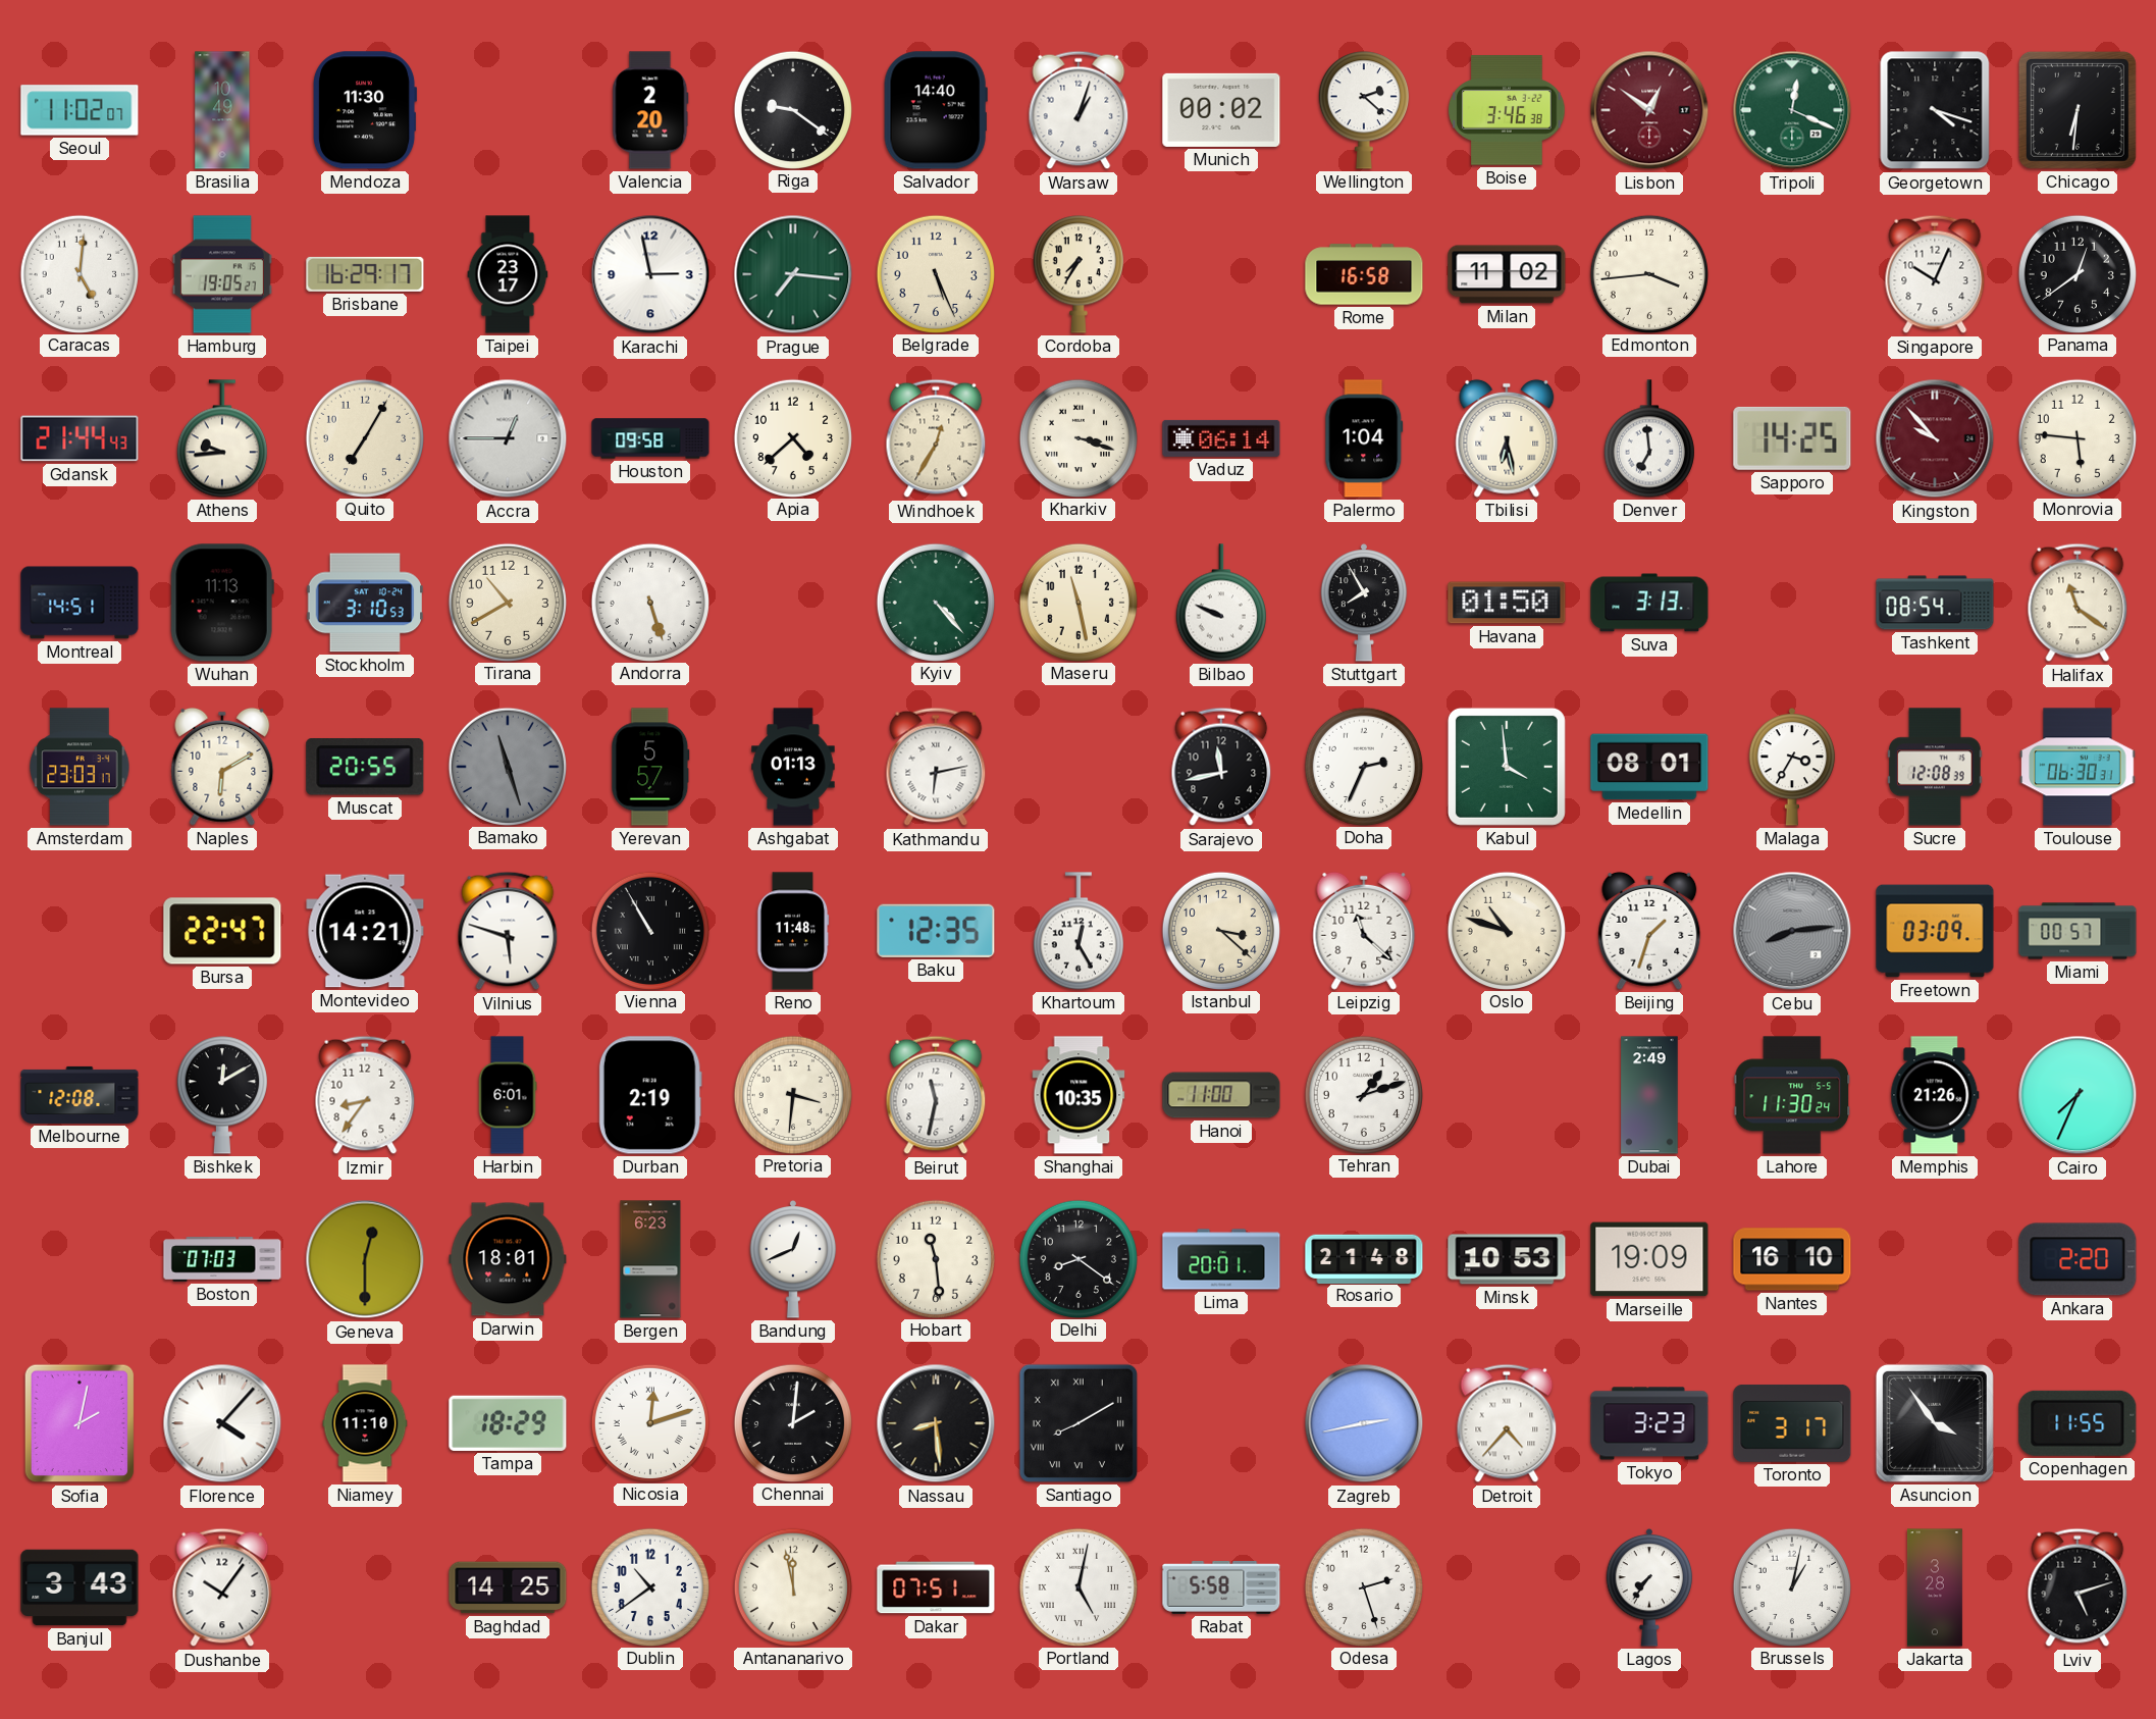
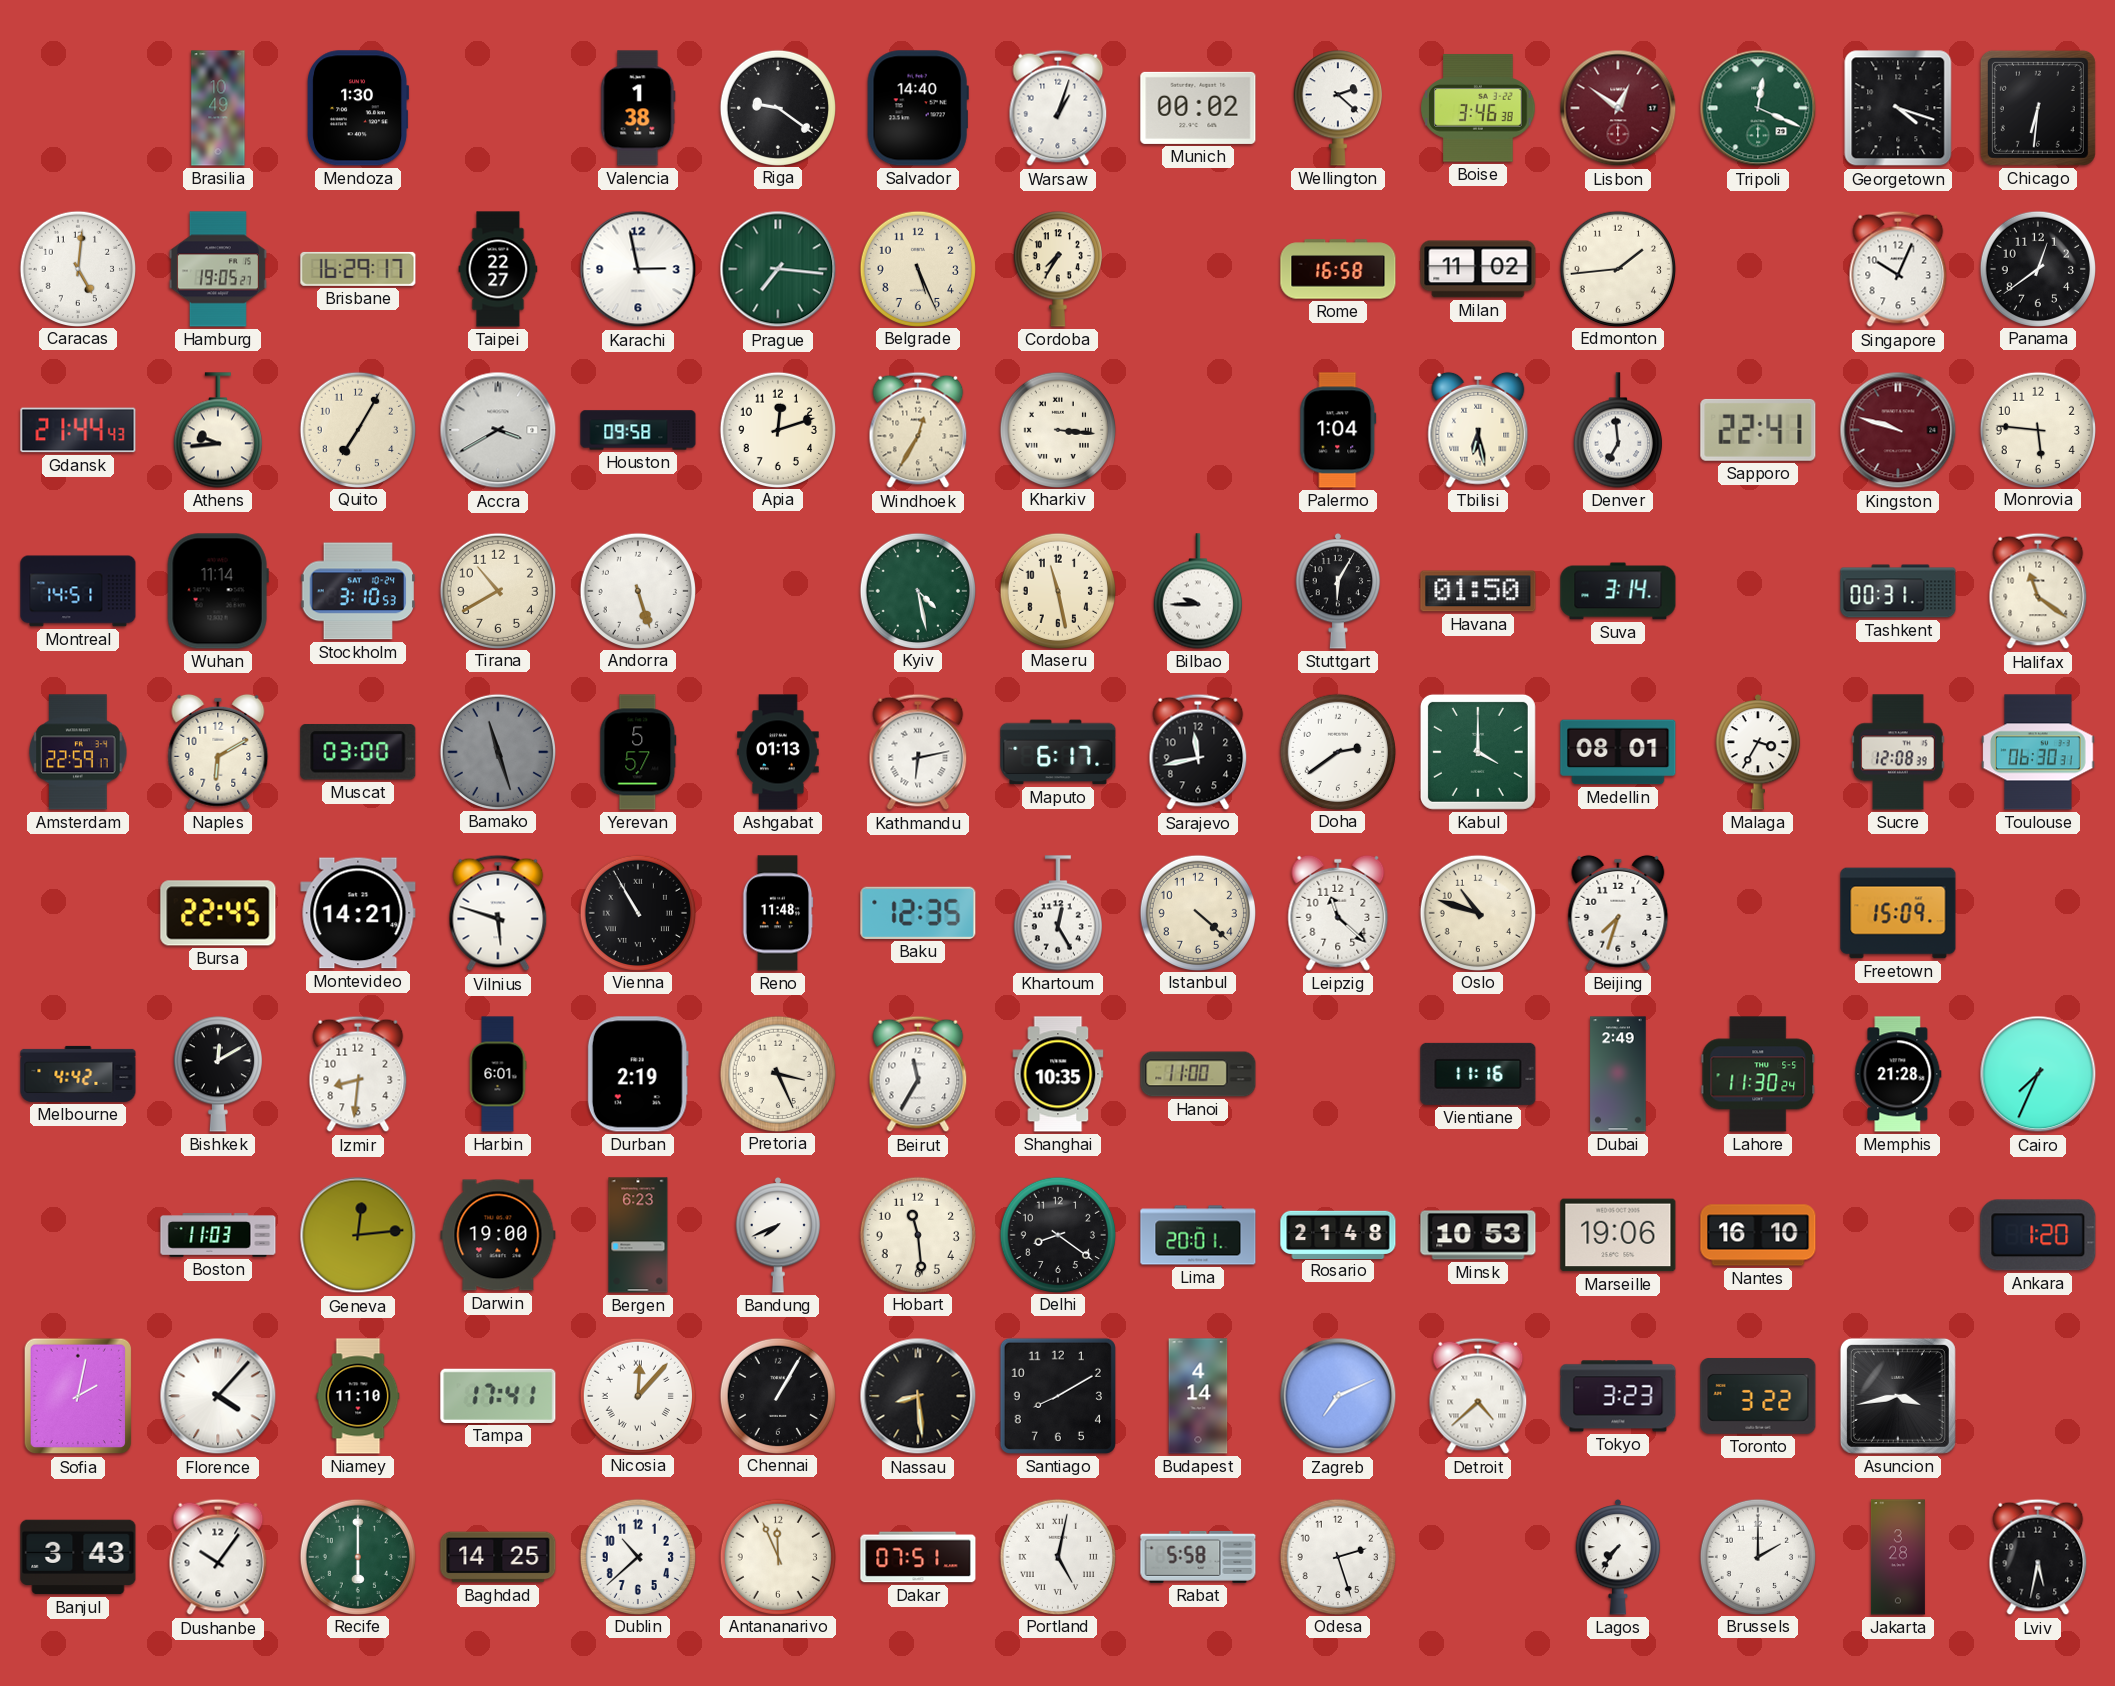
Seoul: 11:02 -> none (80, 110)
Mendoza: 11:30 -> 1:30 (358, 108)
Valencia: 2:20 -> 1:38 (638, 108)
Taipei: 23:17 -> 22:27 (498, 269)
Edmonton: 3:44 -> 1:44 (1617, 268)
Accra: 12:45 -> 3:40 (498, 430)
Apia: 4:38 -> 12:12 (777, 429)
Kharkiv: 3:18 -> 3:16 (1057, 429)
Vaduz: 06:14 -> none (1221, 438)
Sapporo: 14:25 -> 22:41 (1758, 430)
Kingston: 9:53 -> 9:48 (1898, 430)
Wuhan: 11:13 -> 11:14 (218, 591)
Kyiv: 4:23 -> 4:28 (917, 590)
Bilbao: 9:49 -> 9:45 (1198, 591)
Stuttgart: 7:55 -> 6:05 (1338, 591)
Suva: 3:13 -> 3:14 (1618, 591)
Tashkent: 08:54 -> 00:31 (1898, 591)
Amsterdam: 23:03 -> 22:59 (78, 752)
Muscat: 20:55 -> 03:00 (358, 752)
Maputo: none -> 6:17 (1058, 752)
Doha: 2:34 -> 2:39 (1337, 751)
Kabul: 3:59 -> 4:00 (1478, 752)
Bursa: 22:47 -> 22:45 (218, 913)
Istanbul: 3:22 -> 4:22 (1197, 912)
Beijing: 1:33 -> 7:33 (1618, 913)
Cebu: 8:14 -> none (1792, 931)
Freetown: 03:09 -> 15:09 (1898, 913)
Miami: 00:57 -> none (2078, 931)
Melbourne: 12:08 -> 4:42 (78, 1074)
Izmir: 8:36 -> 8:31 (358, 1074)
Pretoria: 3:31 -> 3:26 (777, 1073)
Beirut: 11:32 -> 11:35 (918, 1074)
Tehran: 1:12 -> none (1363, 1094)
Vientiane: none -> 11:16 (1478, 1074)
Memphis: 21:26 -> 21:28 (1898, 1074)
Boston: 07:03 -> 11:03 (218, 1235)
Geneva: 12:30 -> 12:14 (358, 1235)
Darwin: 18:01 -> 19:00 (498, 1235)
Bandung: 12:41 -> 7:41 (778, 1235)
Marseille: 19:09 -> 19:06 (1618, 1235)
Ankara: 2:20 -> 1:20 (2038, 1235)
Tampa: 18:29 -> 17:41 (498, 1396)
Nicosia: 12:12 -> 12:07 (637, 1395)
Chennai: 2:01 -> 1:05 (777, 1395)
Santiago numerals: Roman -> Arabic (1058, 1396)
Budapest: none -> 4:14 (1198, 1396)
Zagreb: 2:43 -> 7:11 (1338, 1396)
Detroit: 4:37 -> 4:38 (1478, 1396)
Toronto: 3:17 -> 3:22 (1758, 1396)
Asuncion: 3:54 -> 3:43 (1898, 1396)
Copenhagen: 11:55 -> none (2078, 1423)
Recife: none -> 6:00 (357, 1556)
Dublin: 10:39 -> 10:38 (637, 1556)
Antananarivo: 11:58 -> 11:56 (777, 1556)
Brussels: 1:02 -> 2:00 (1757, 1556)
Lviv: 5:12 -> 5:32 (2038, 1557)
